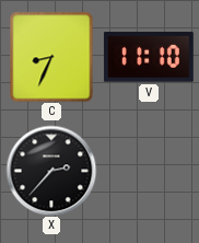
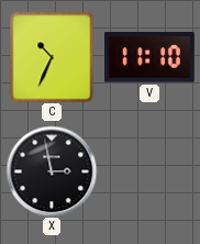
C: 8:34 -> 10:34 (52, 57)
X: 2:37 -> 2:58 (52, 171)
